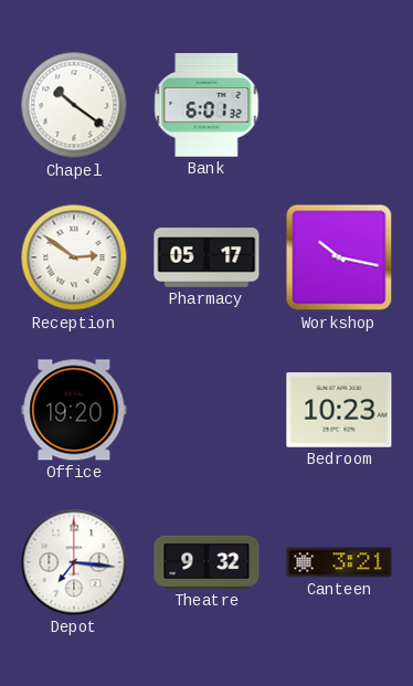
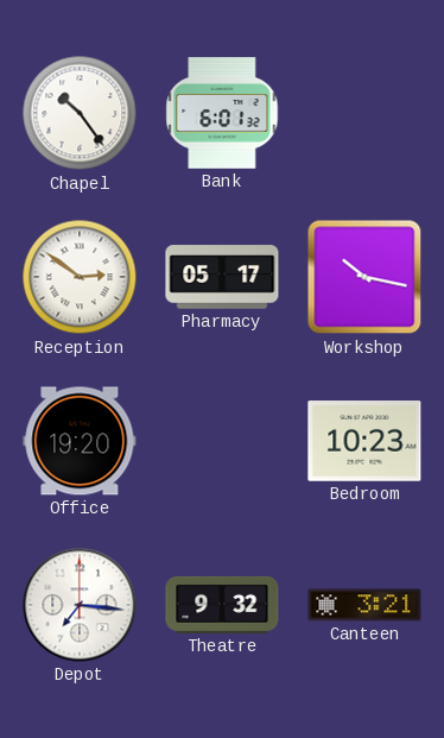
Chapel: 10:21 -> 10:24 (80, 113)
